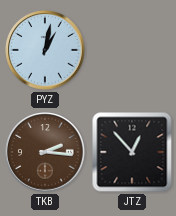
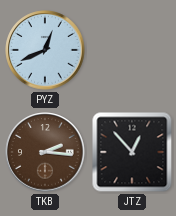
PYZ: 1:02 -> 12:41 (45, 50)
